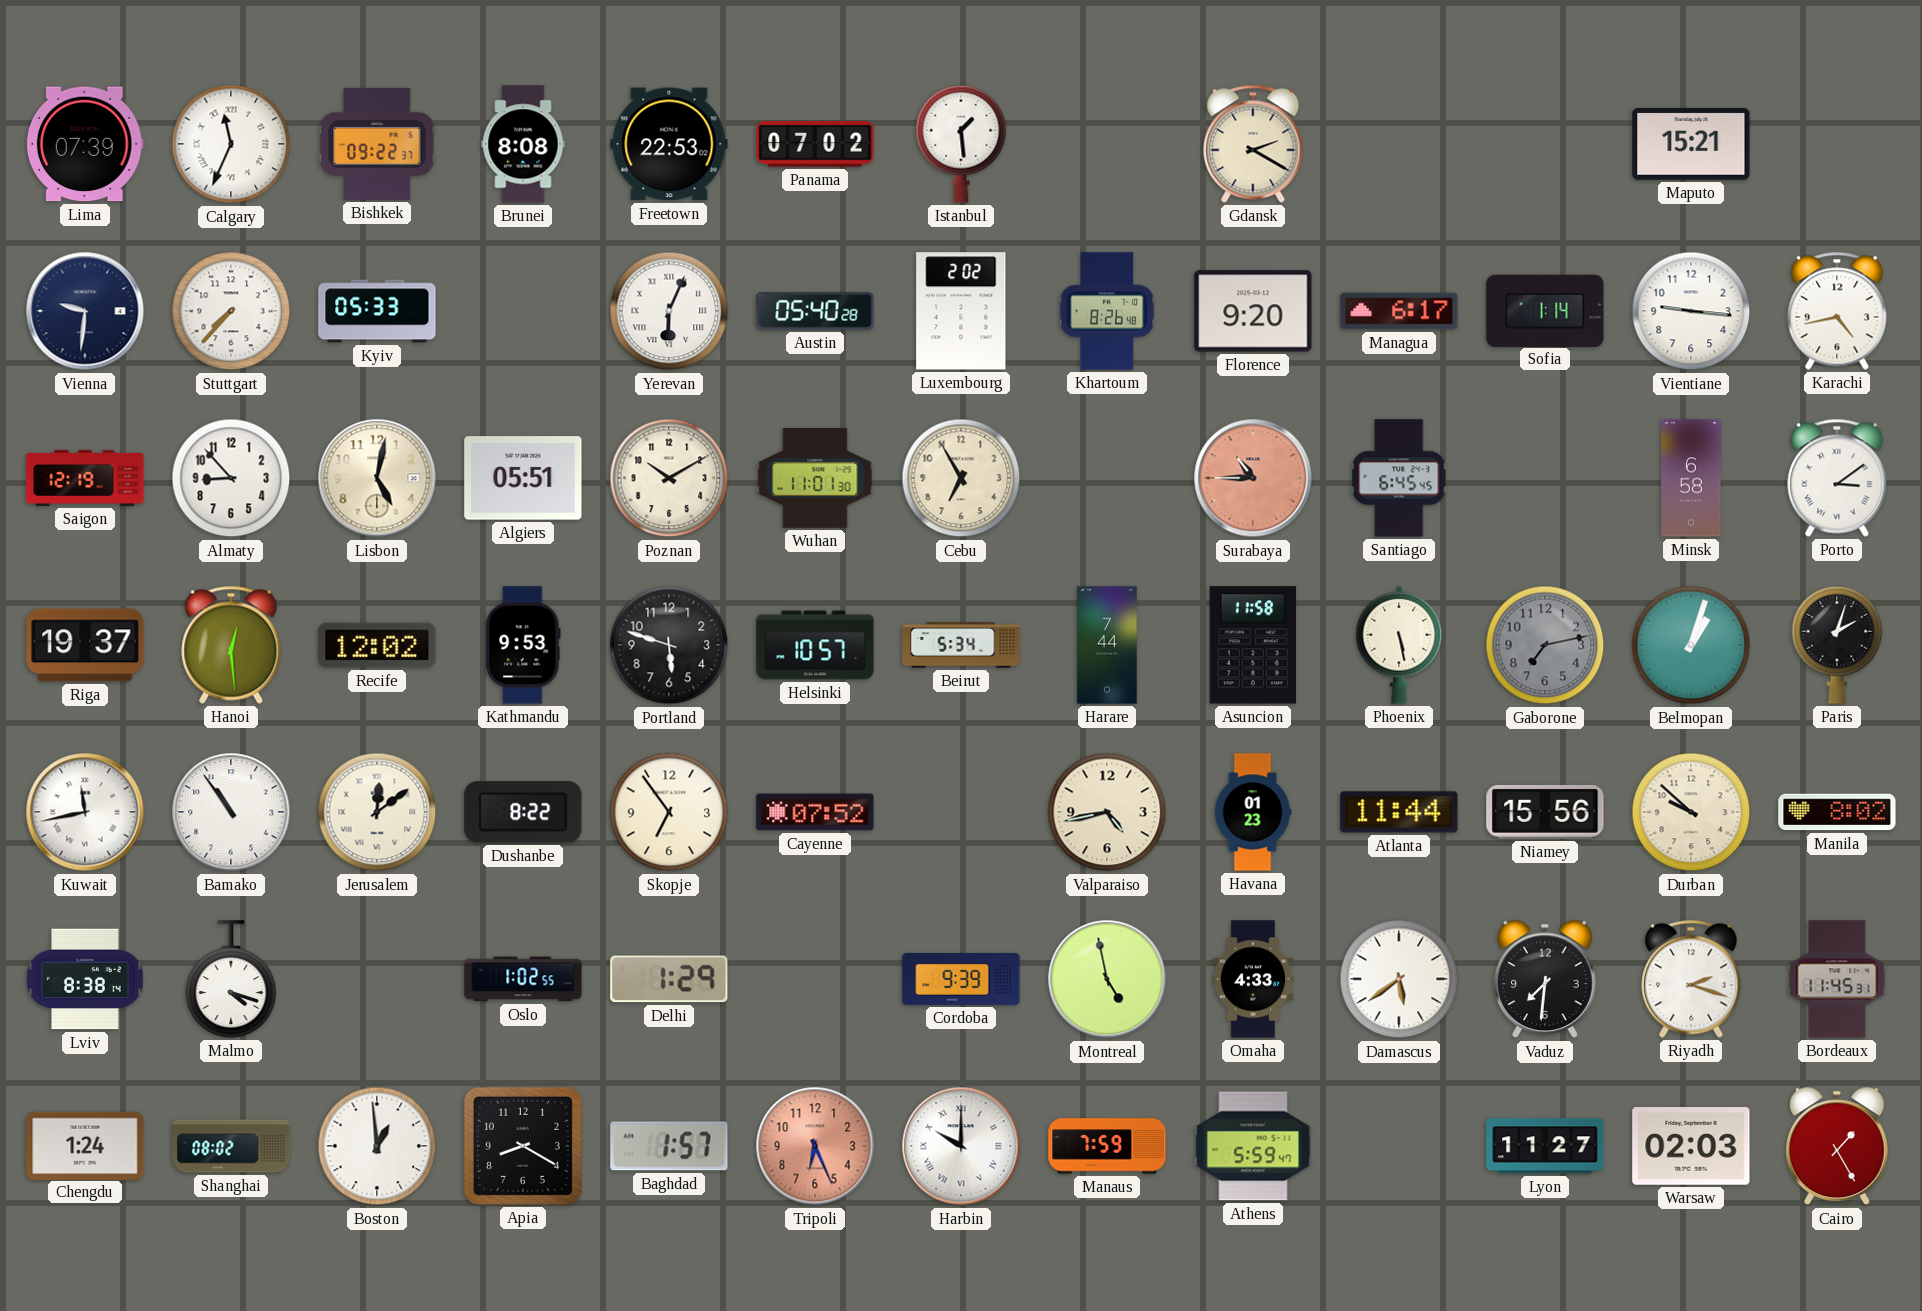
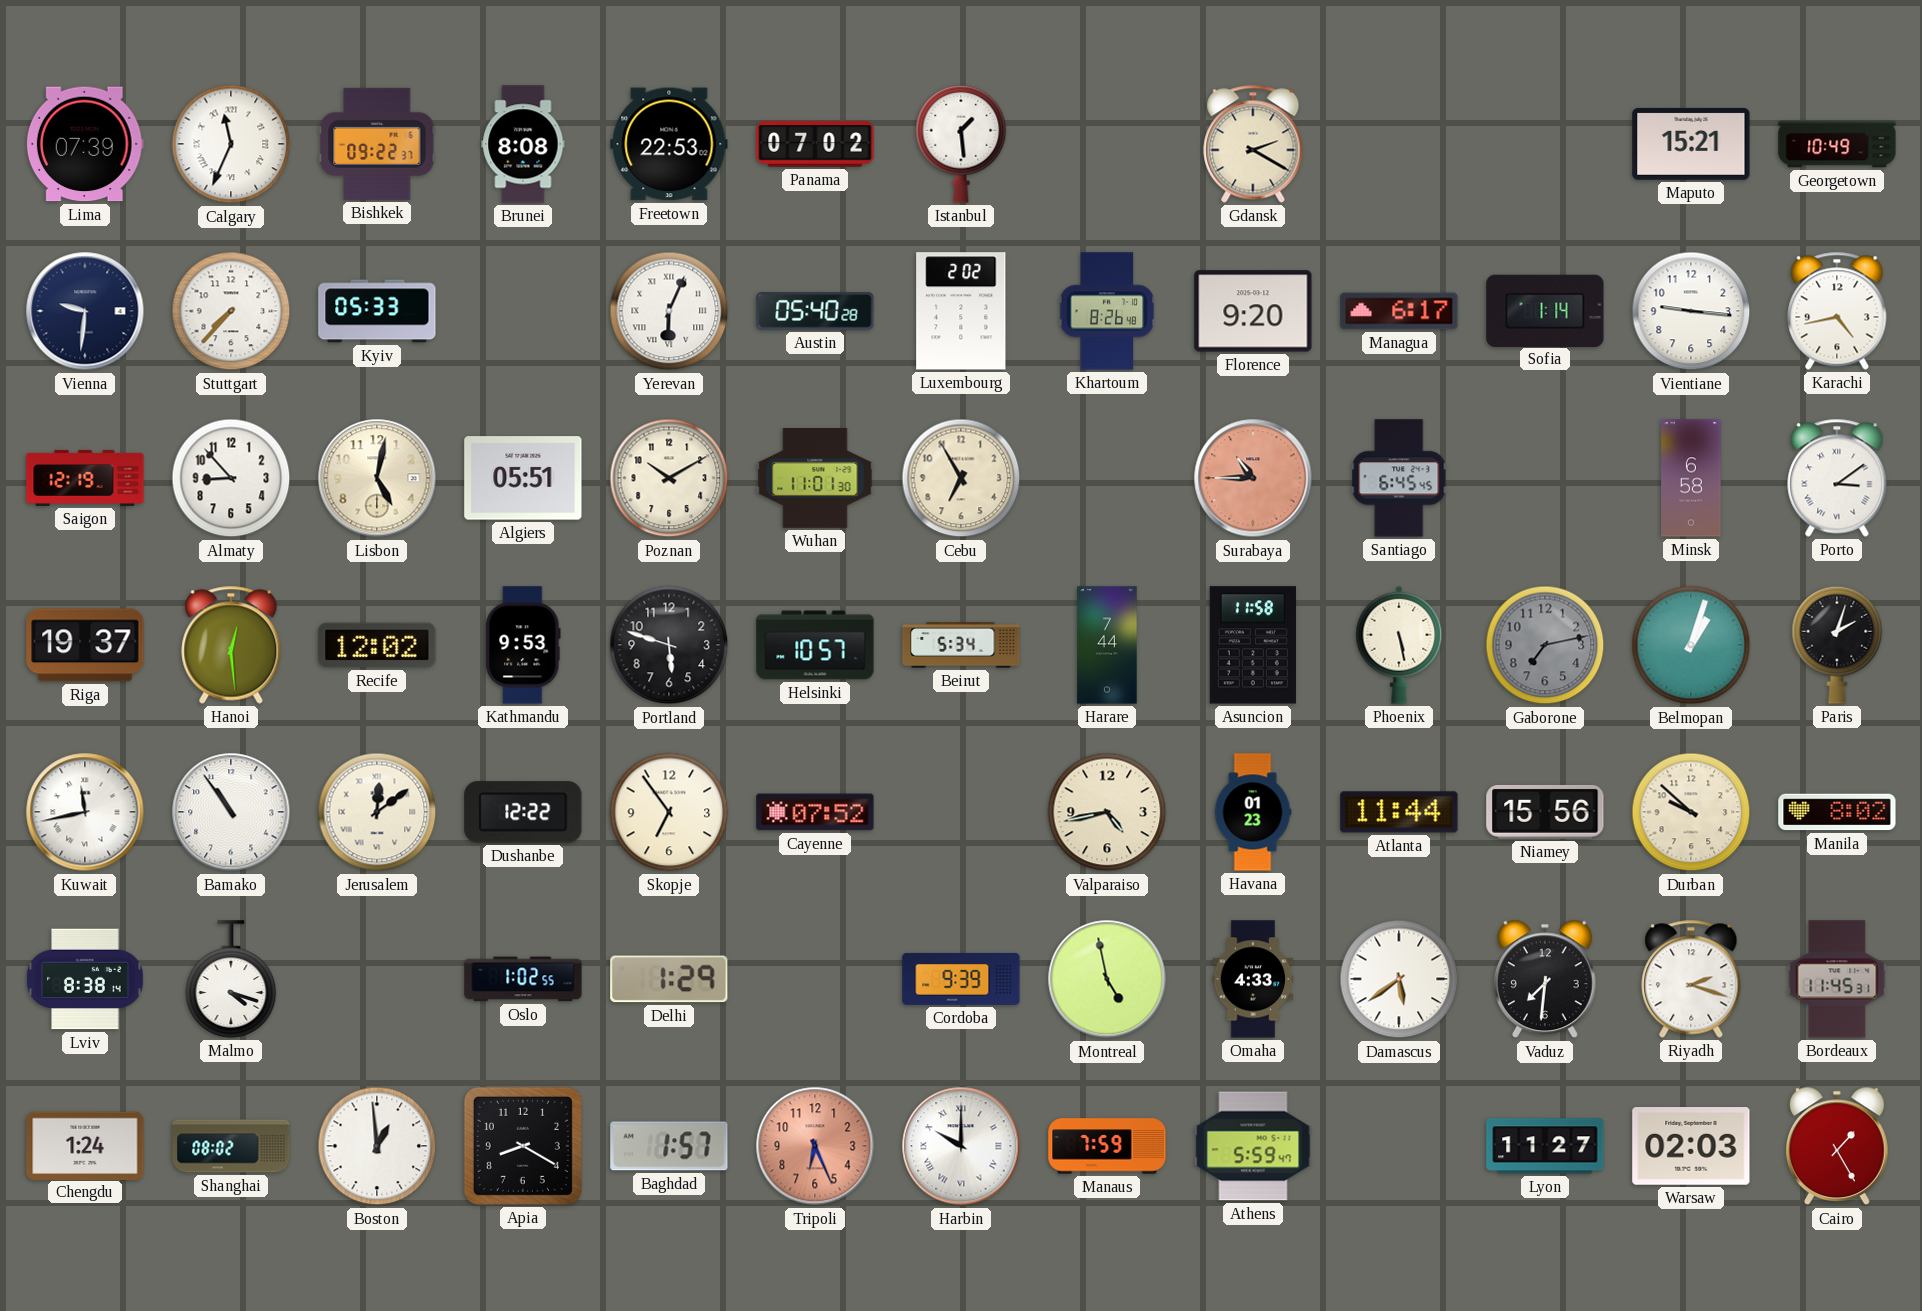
Georgetown: none -> 10:49 (1837, 144)
Dushanbe: 8:22 -> 12:22 (523, 812)
